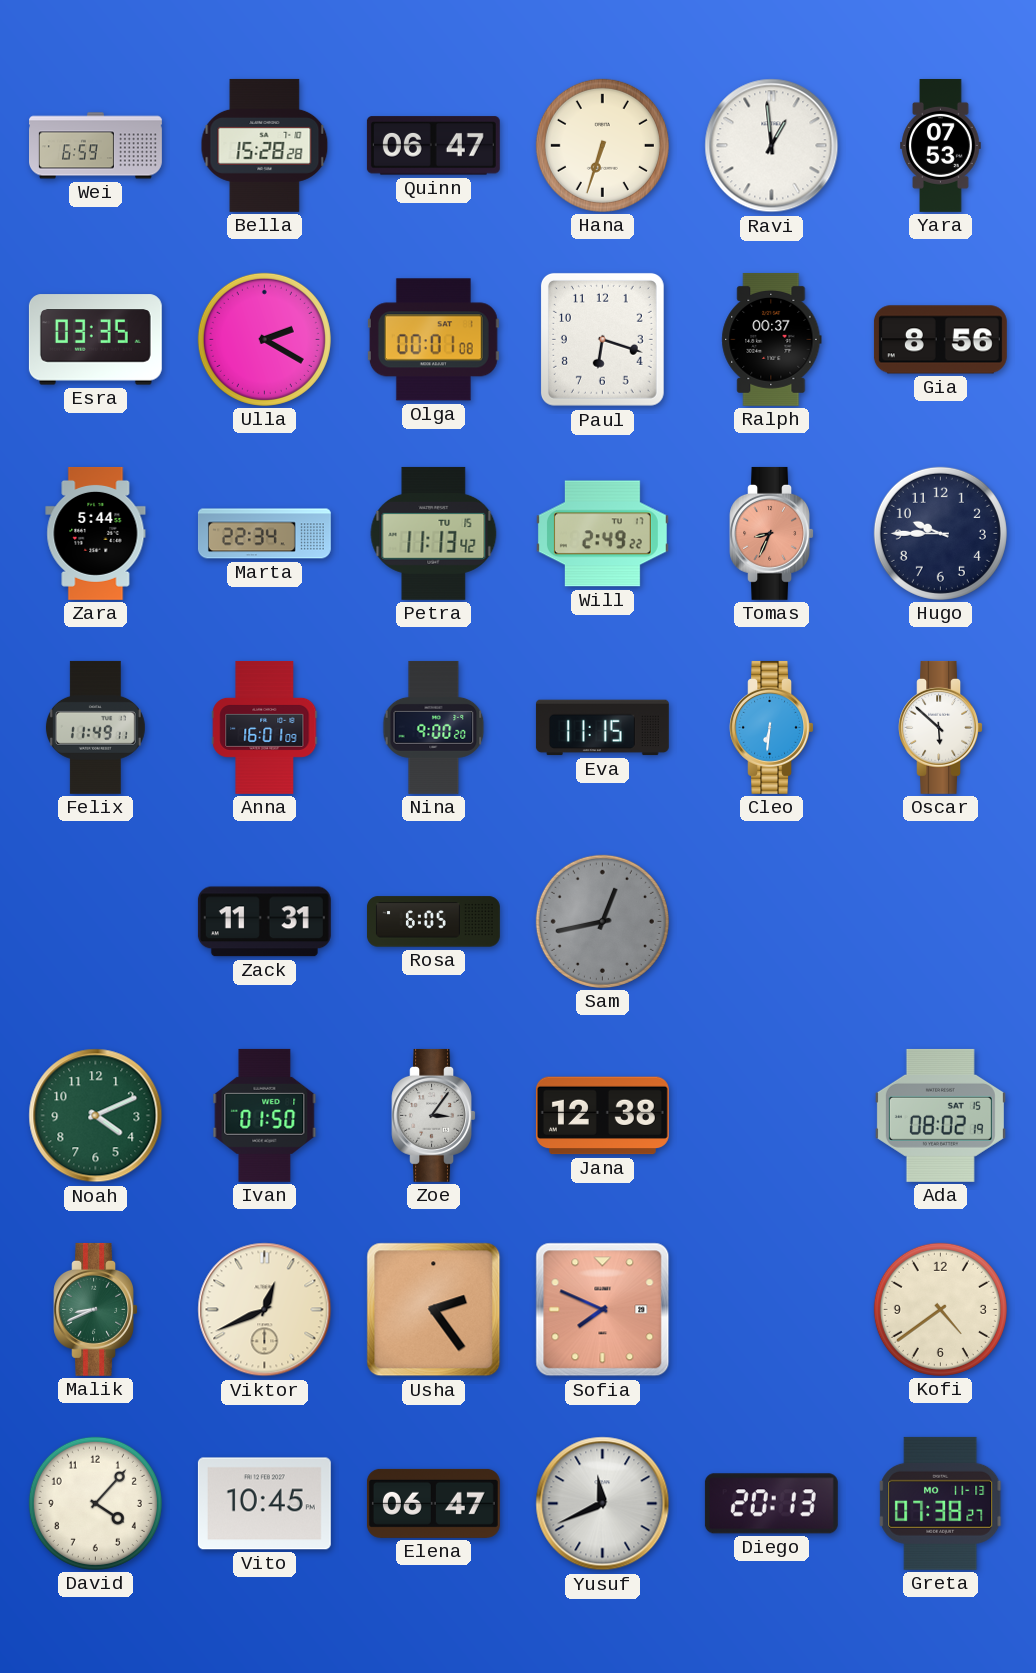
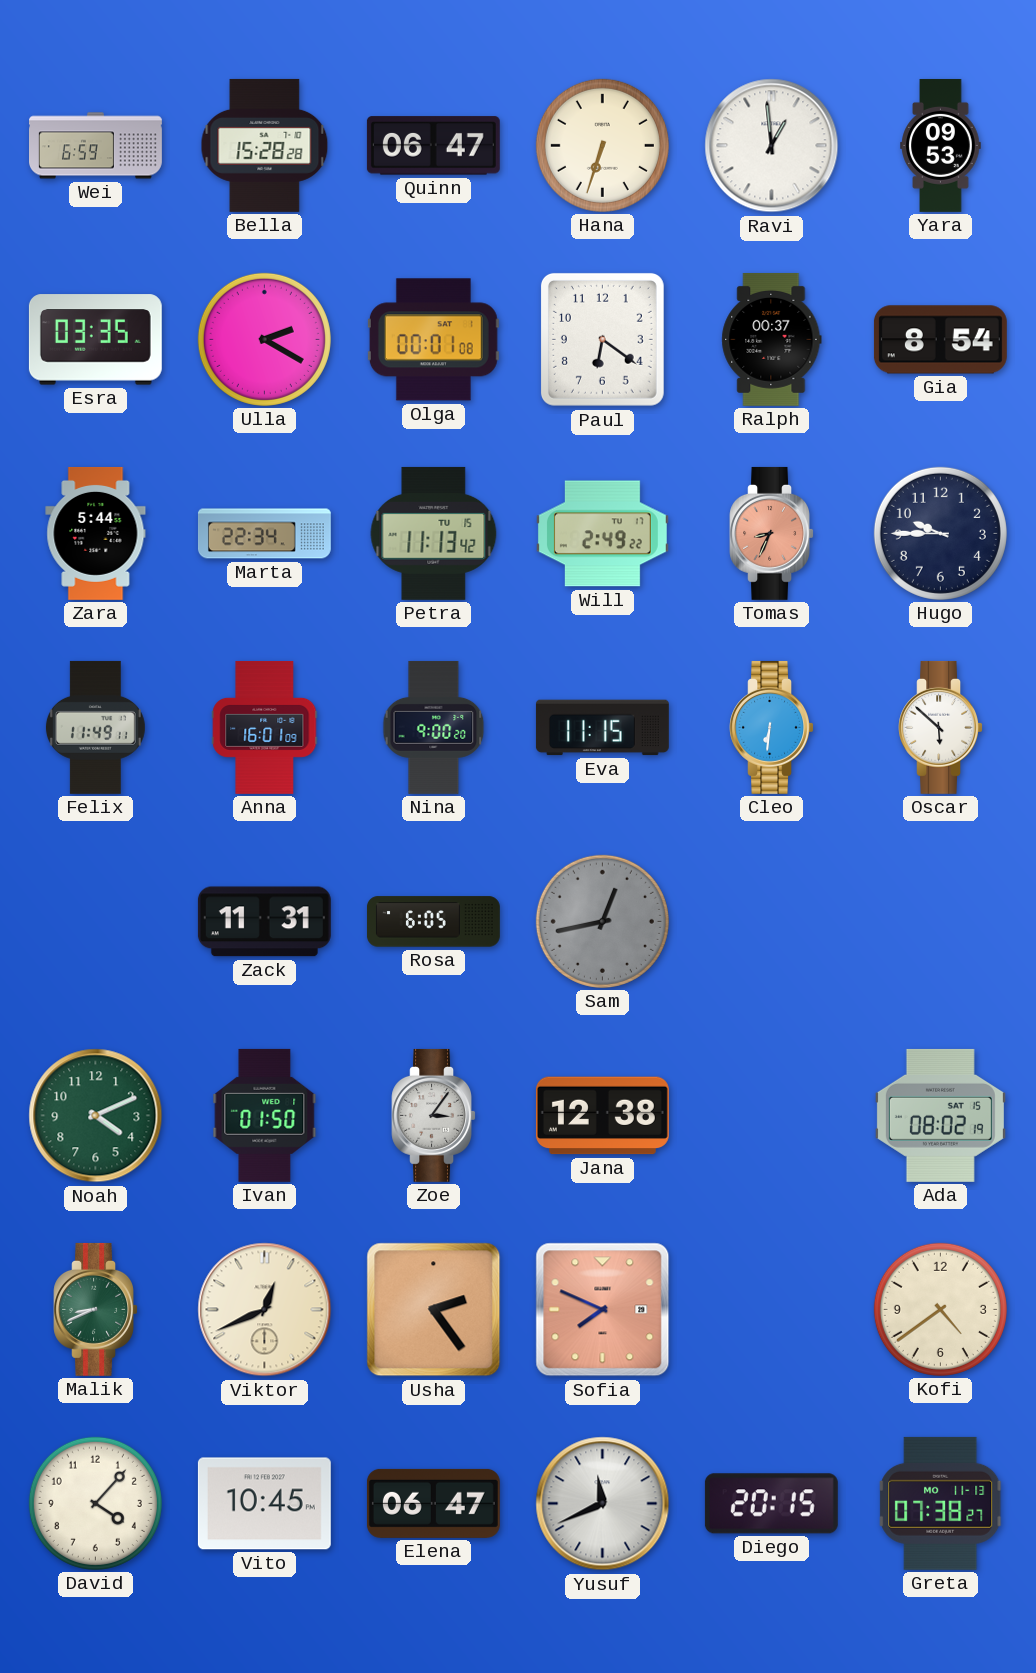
Yara: 07:53 -> 09:53 (941, 145)
Paul: 6:18 -> 6:21 (602, 339)
Gia: 8:56 -> 8:54 (940, 340)
Diego: 20:13 -> 20:15 (771, 1504)
